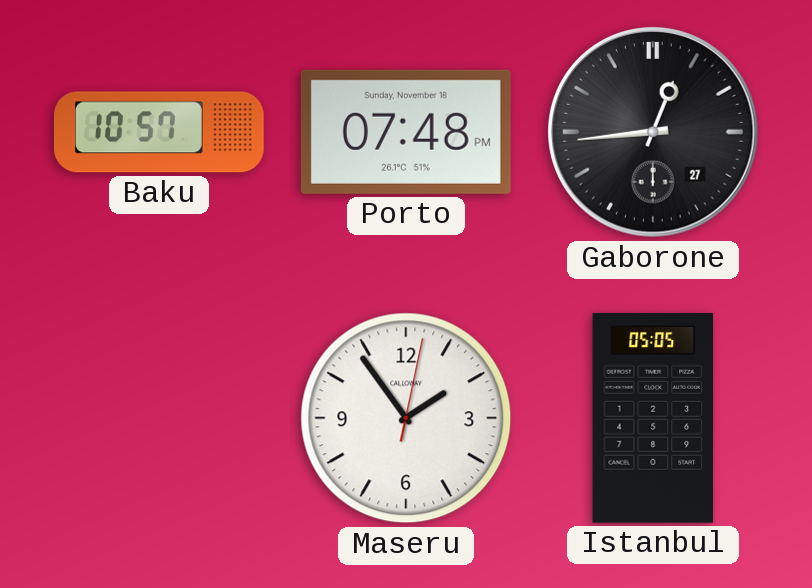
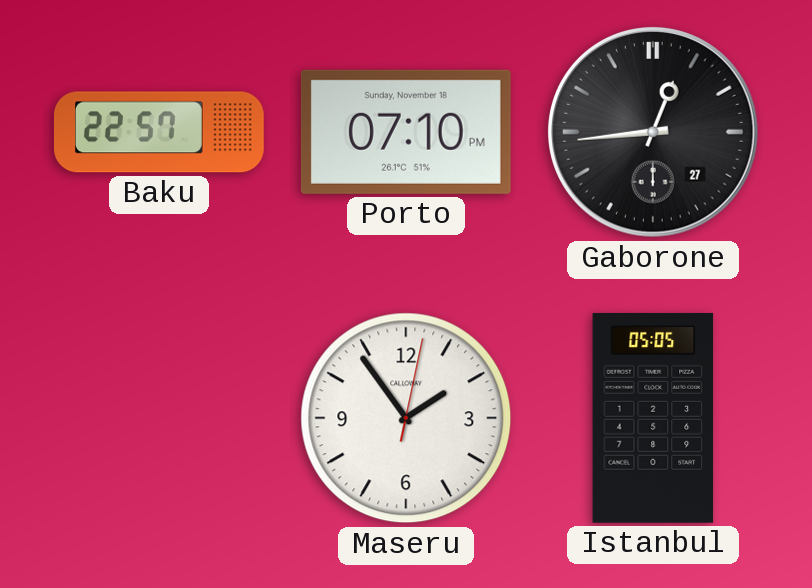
Baku: 10:57 -> 22:57 (159, 132)
Porto: 07:48 -> 07:10 (406, 132)
